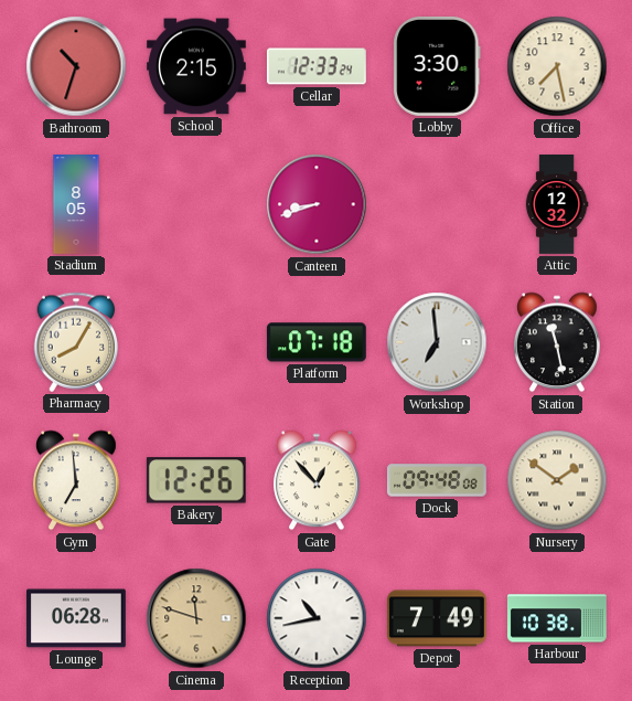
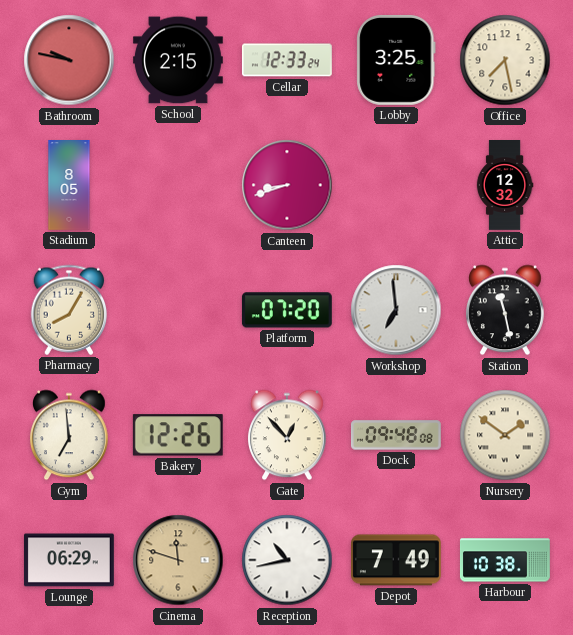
Bathroom: 10:33 -> 9:47 (69, 60)
Lobby: 3:30 -> 3:25 (396, 60)
Platform: 07:18 -> 07:20 (287, 310)
Lounge: 06:28 -> 06:29 (69, 560)
